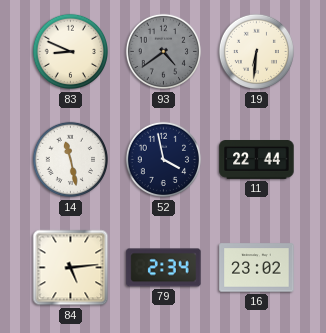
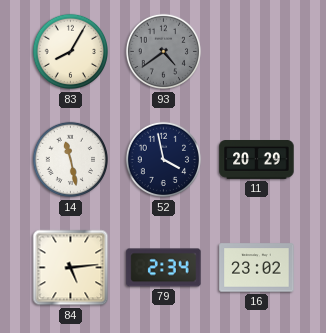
83: 8:49 -> 8:05 (71, 52)
19: 6:31 -> none (257, 52)
11: 22:44 -> 20:29 (257, 160)
